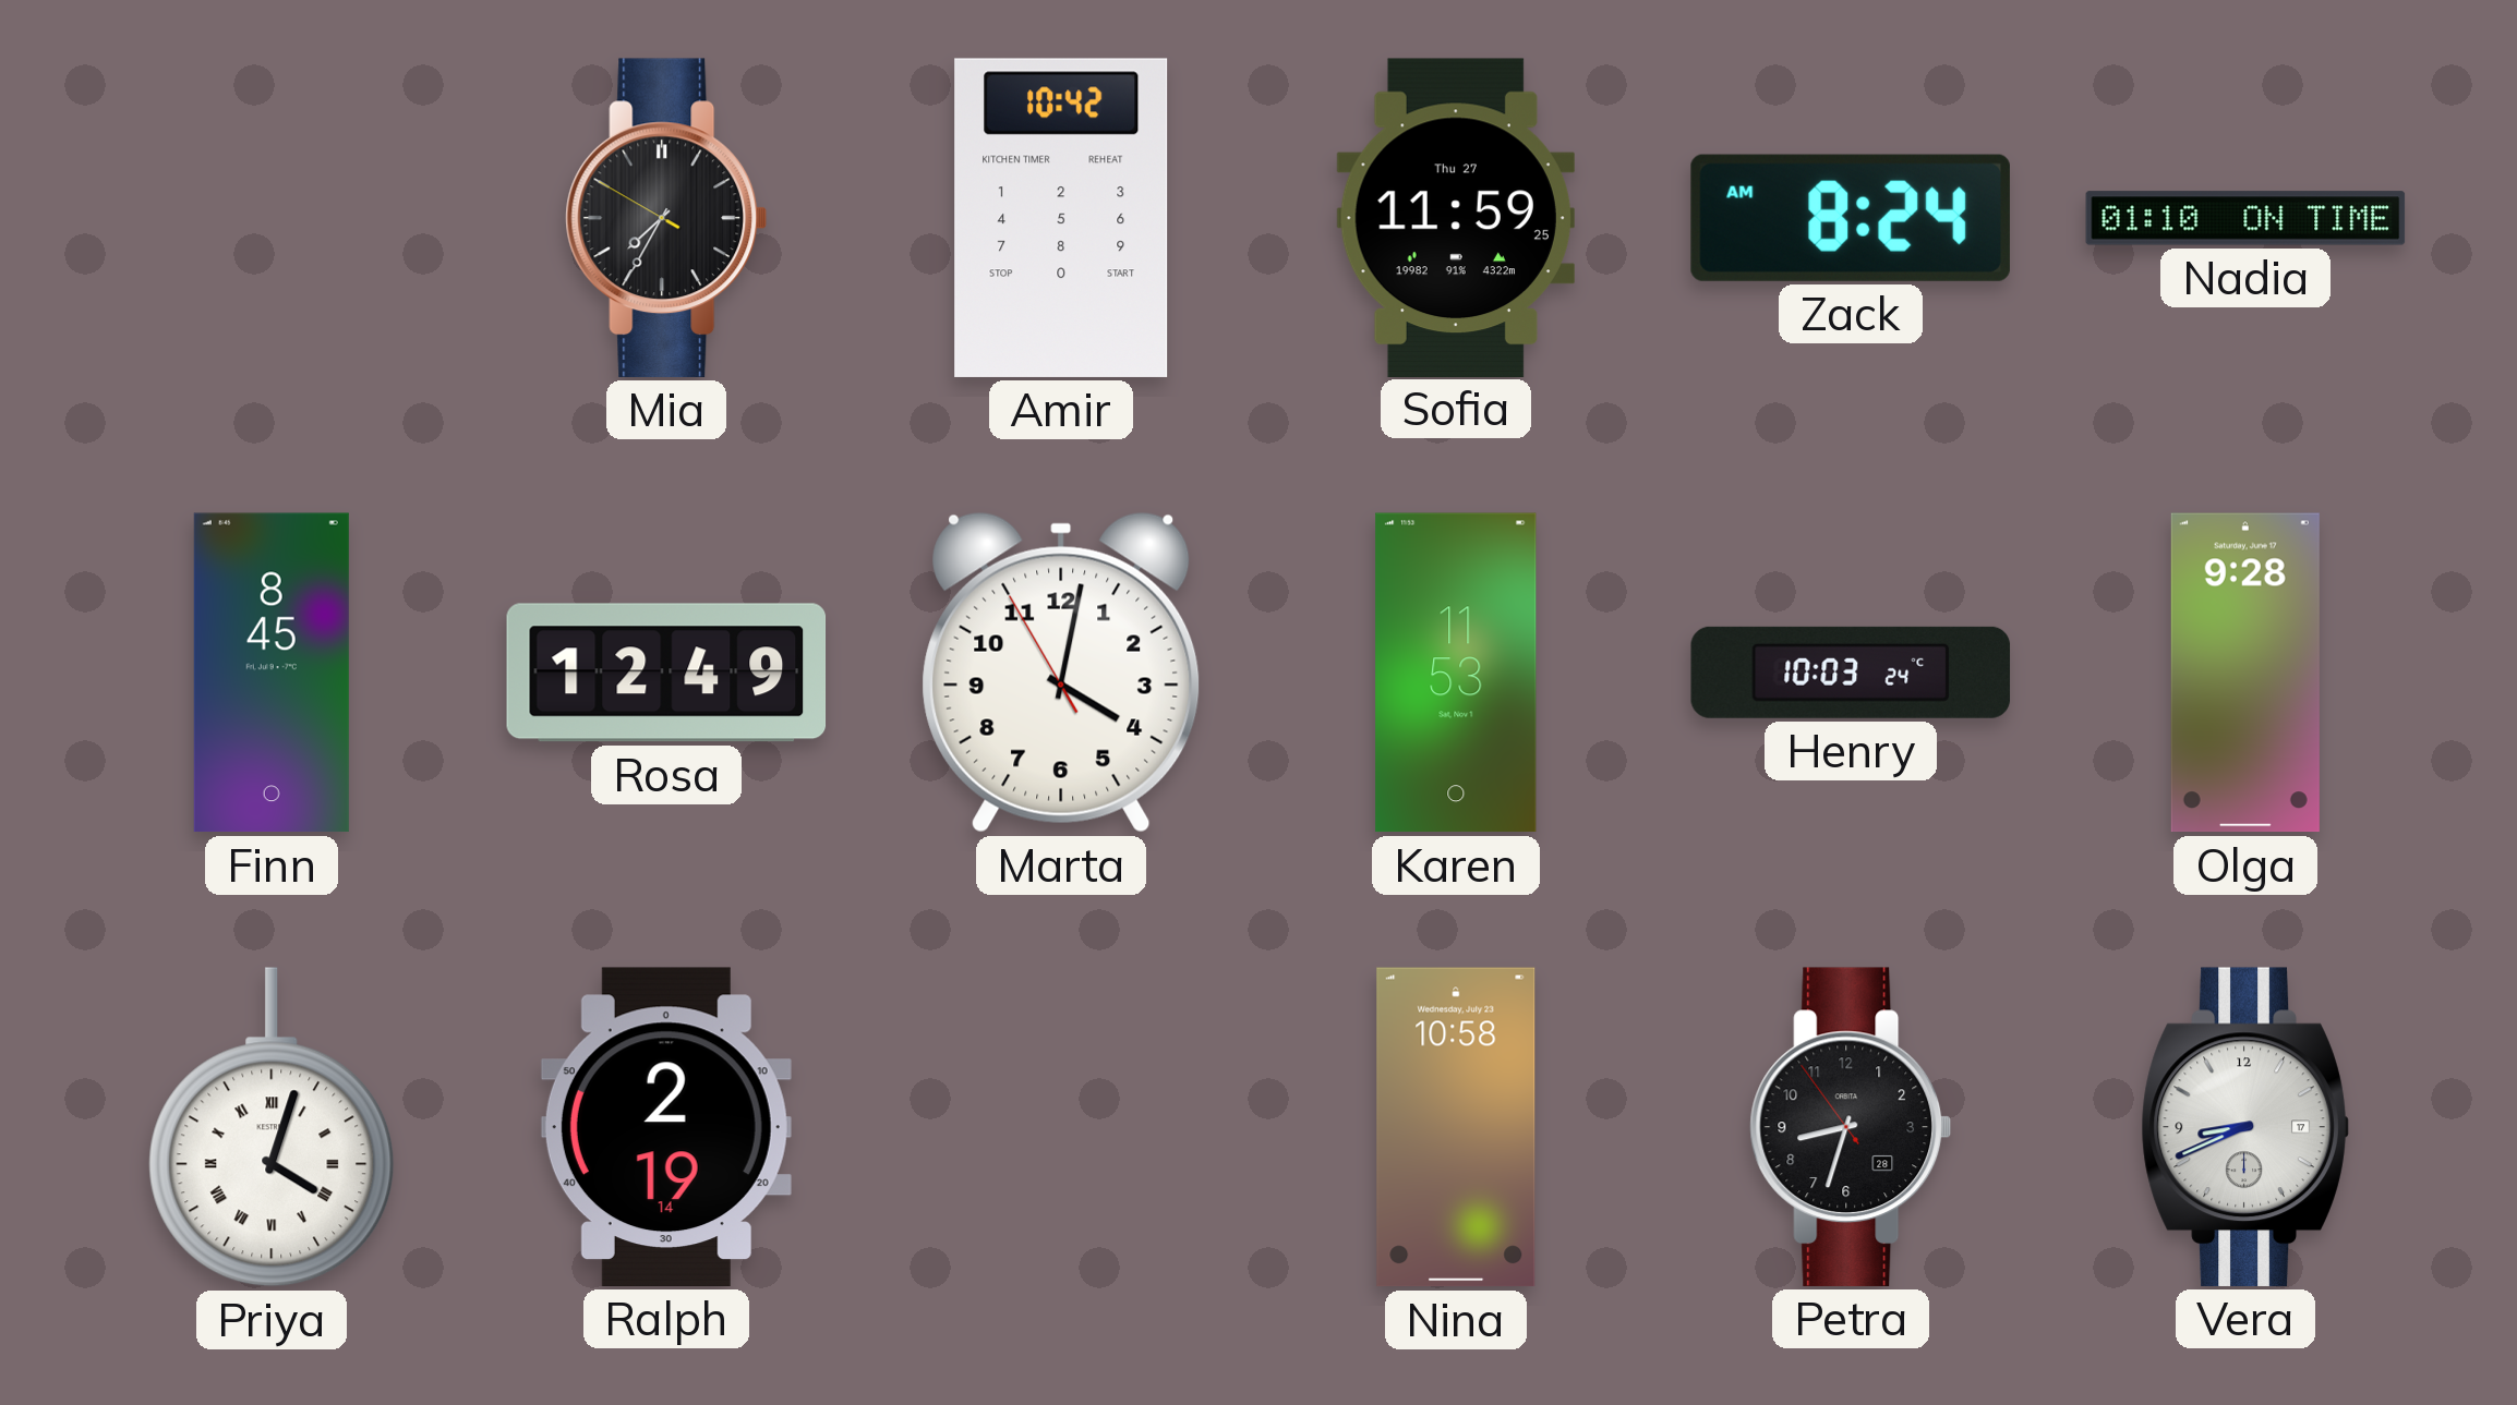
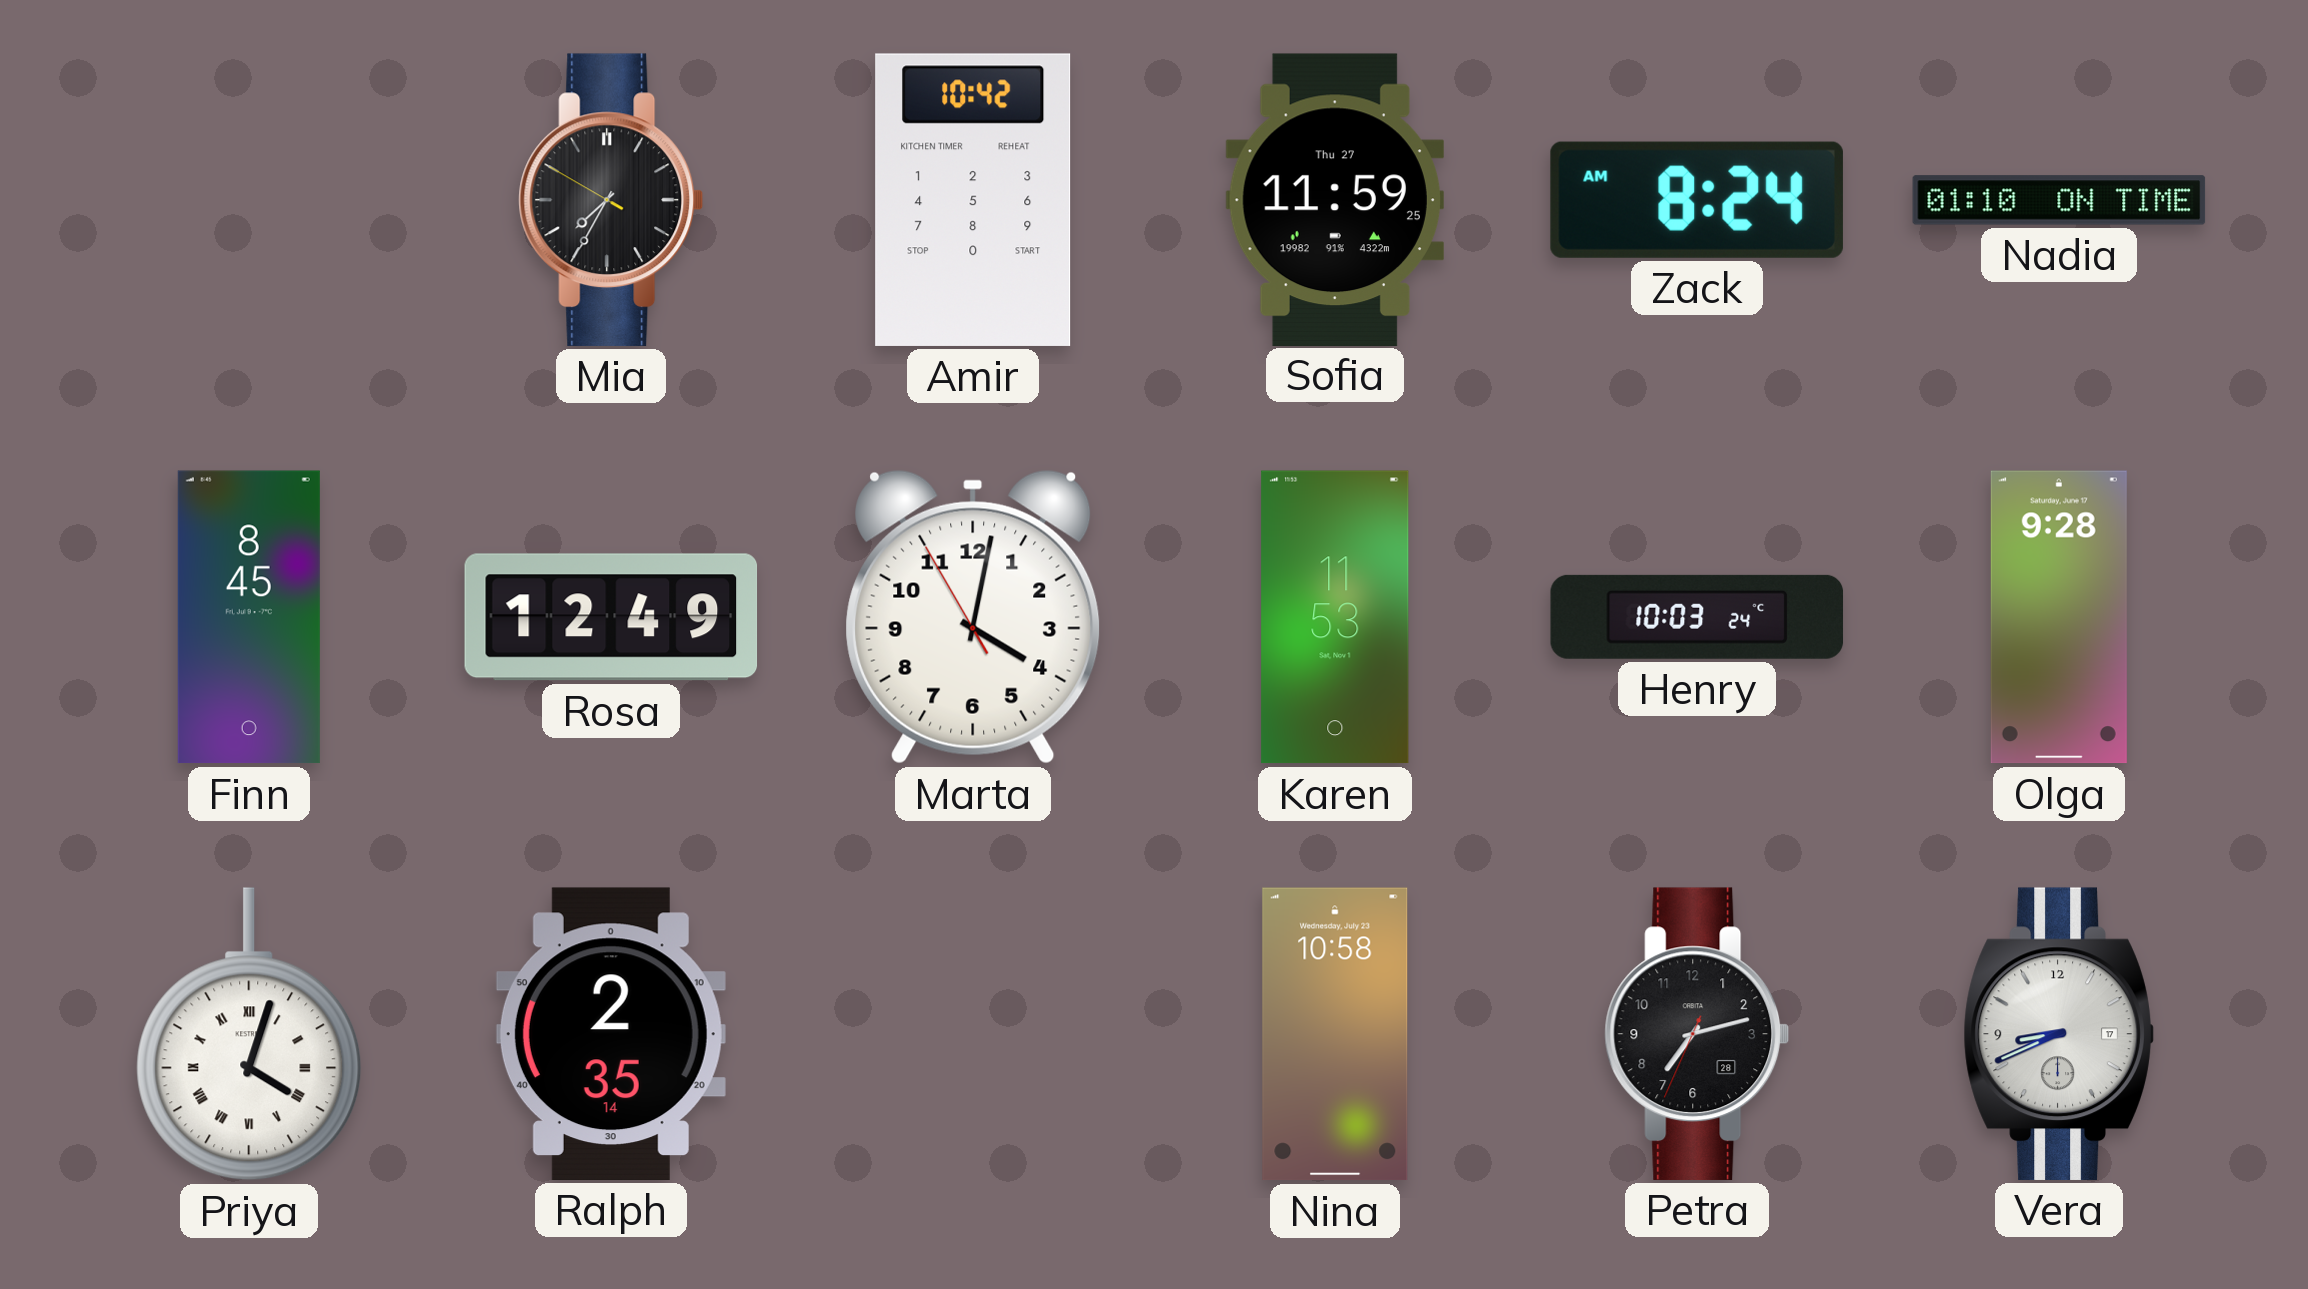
Ralph: 2:19 -> 2:35 (611, 1034)
Petra: 8:32 -> 7:12 (1697, 1034)
